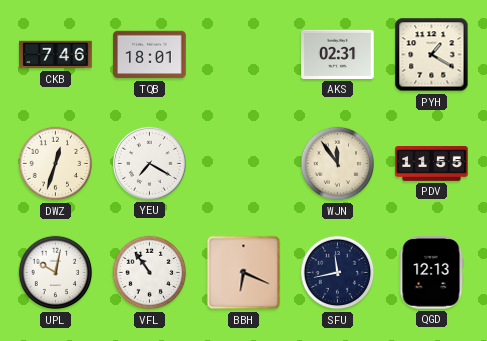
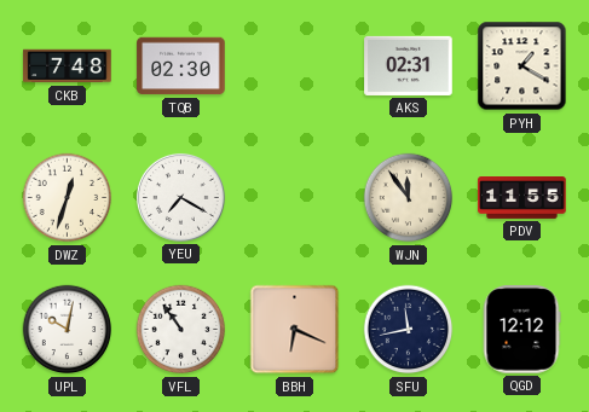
CKB: 7:46 -> 7:48 (68, 66)
TQB: 18:01 -> 02:30 (181, 66)
QGD: 12:13 -> 12:12 (521, 330)
